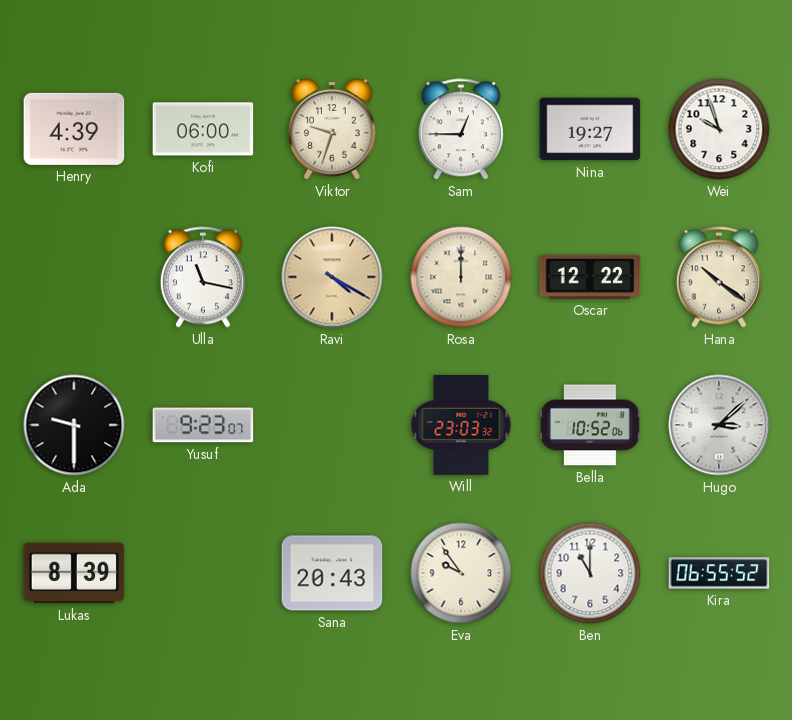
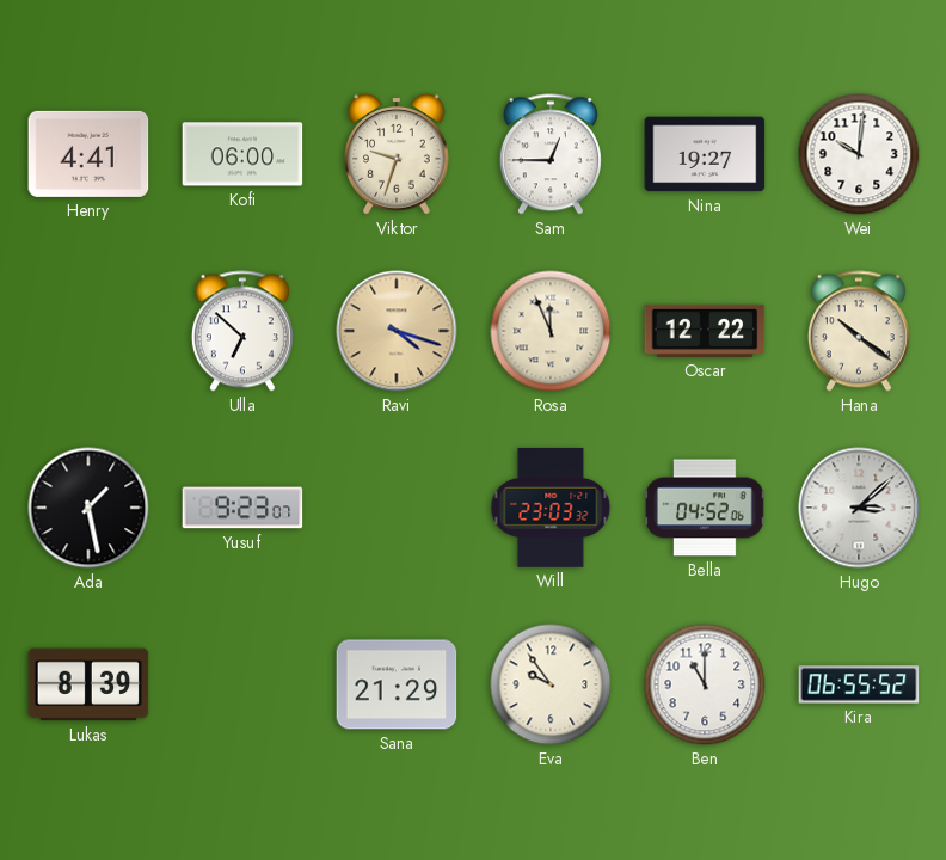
Henry: 4:39 -> 4:41 (88, 154)
Wei: 9:57 -> 10:01 (859, 154)
Ulla: 11:17 -> 6:52 (242, 331)
Ravi: 4:20 -> 4:18 (397, 331)
Rosa: 12:00 -> 11:56 (551, 331)
Ada: 9:30 -> 1:28 (88, 508)
Bella: 10:52 -> 04:52 (705, 508)
Sana: 20:43 -> 21:29 (397, 684)
